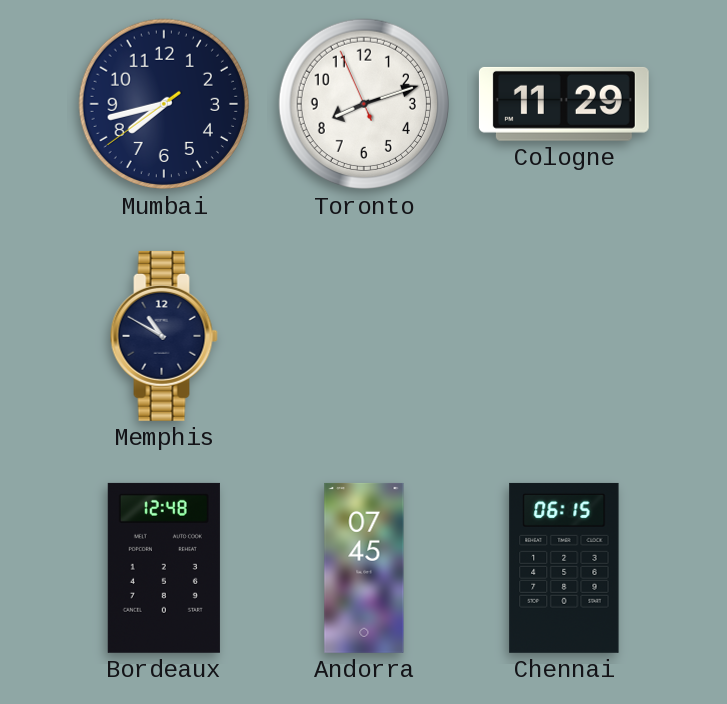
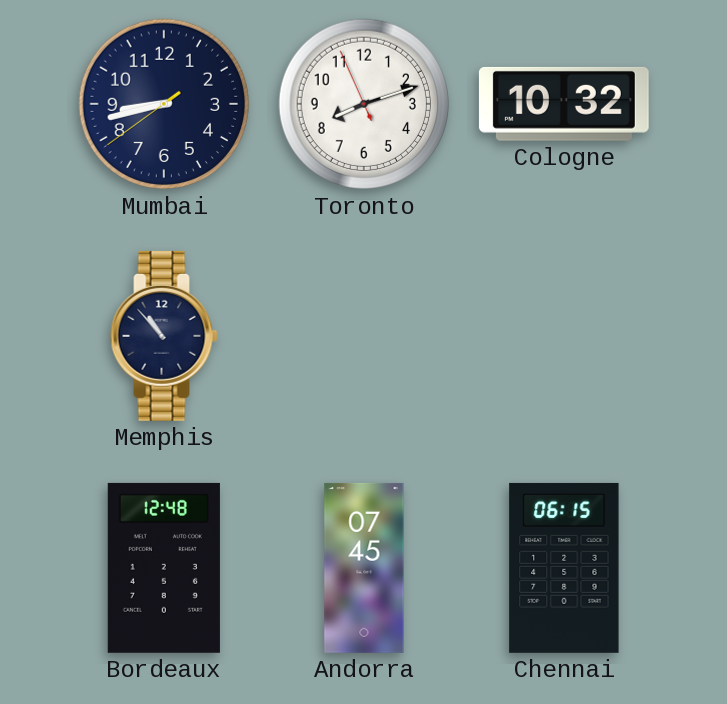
Mumbai: 7:42 -> 8:42 (163, 104)
Cologne: 11:29 -> 10:32 (564, 104)
Memphis: 10:50 -> 10:53 (164, 336)
